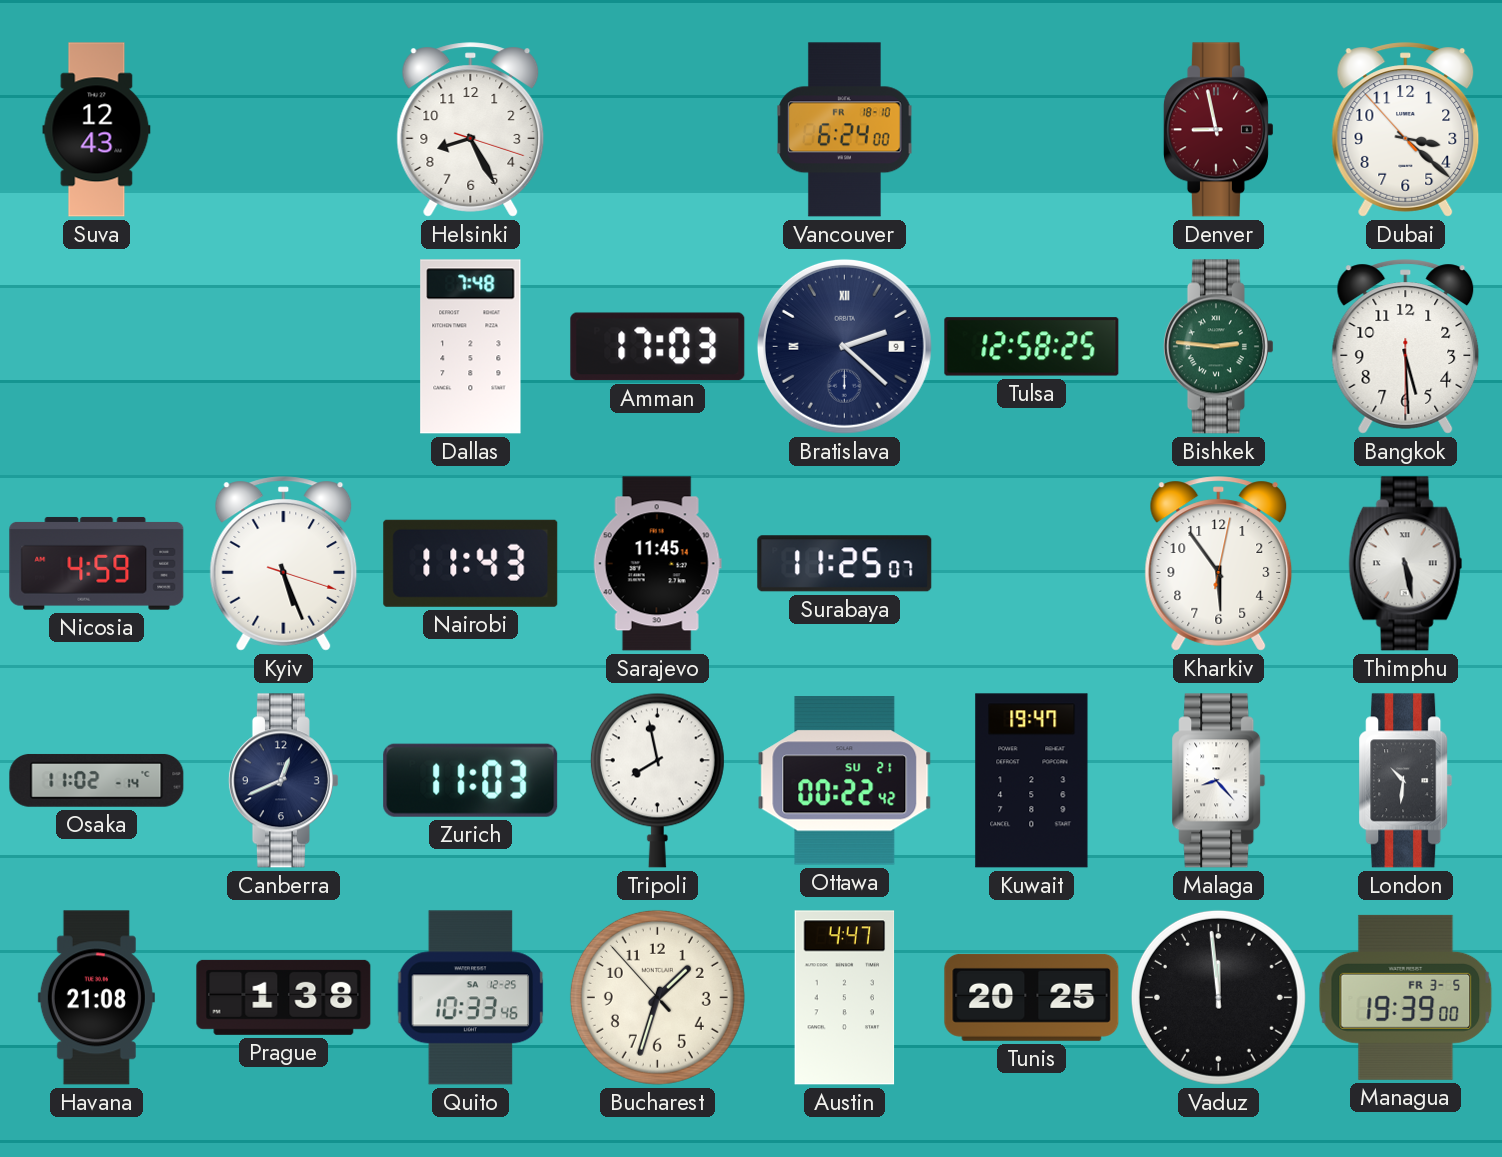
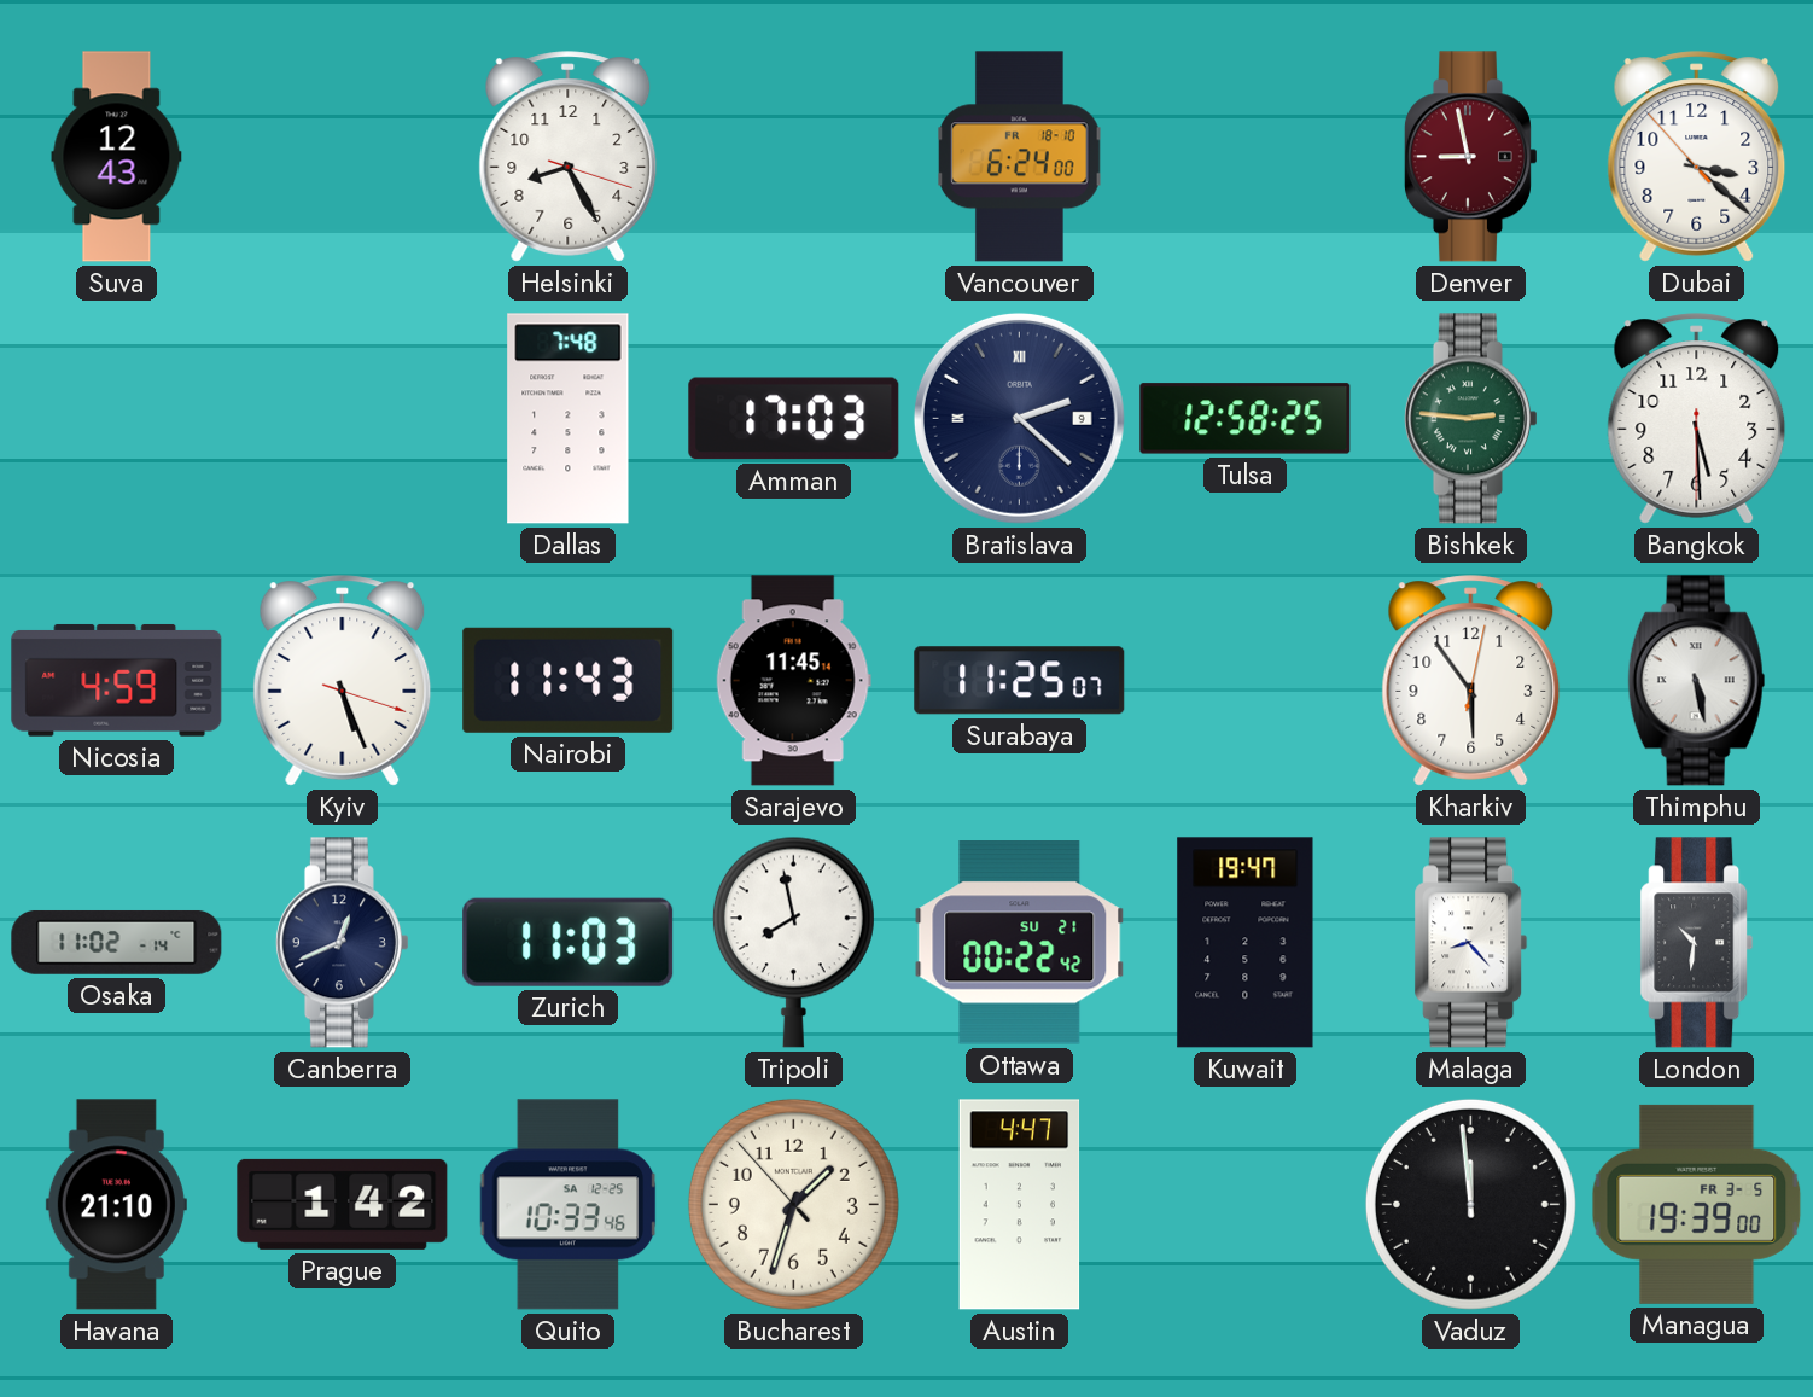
Havana: 21:08 -> 21:10 (116, 1205)
Prague: 1:38 -> 1:42 (343, 1204)
Tunis: 20:25 -> none (1032, 997)
